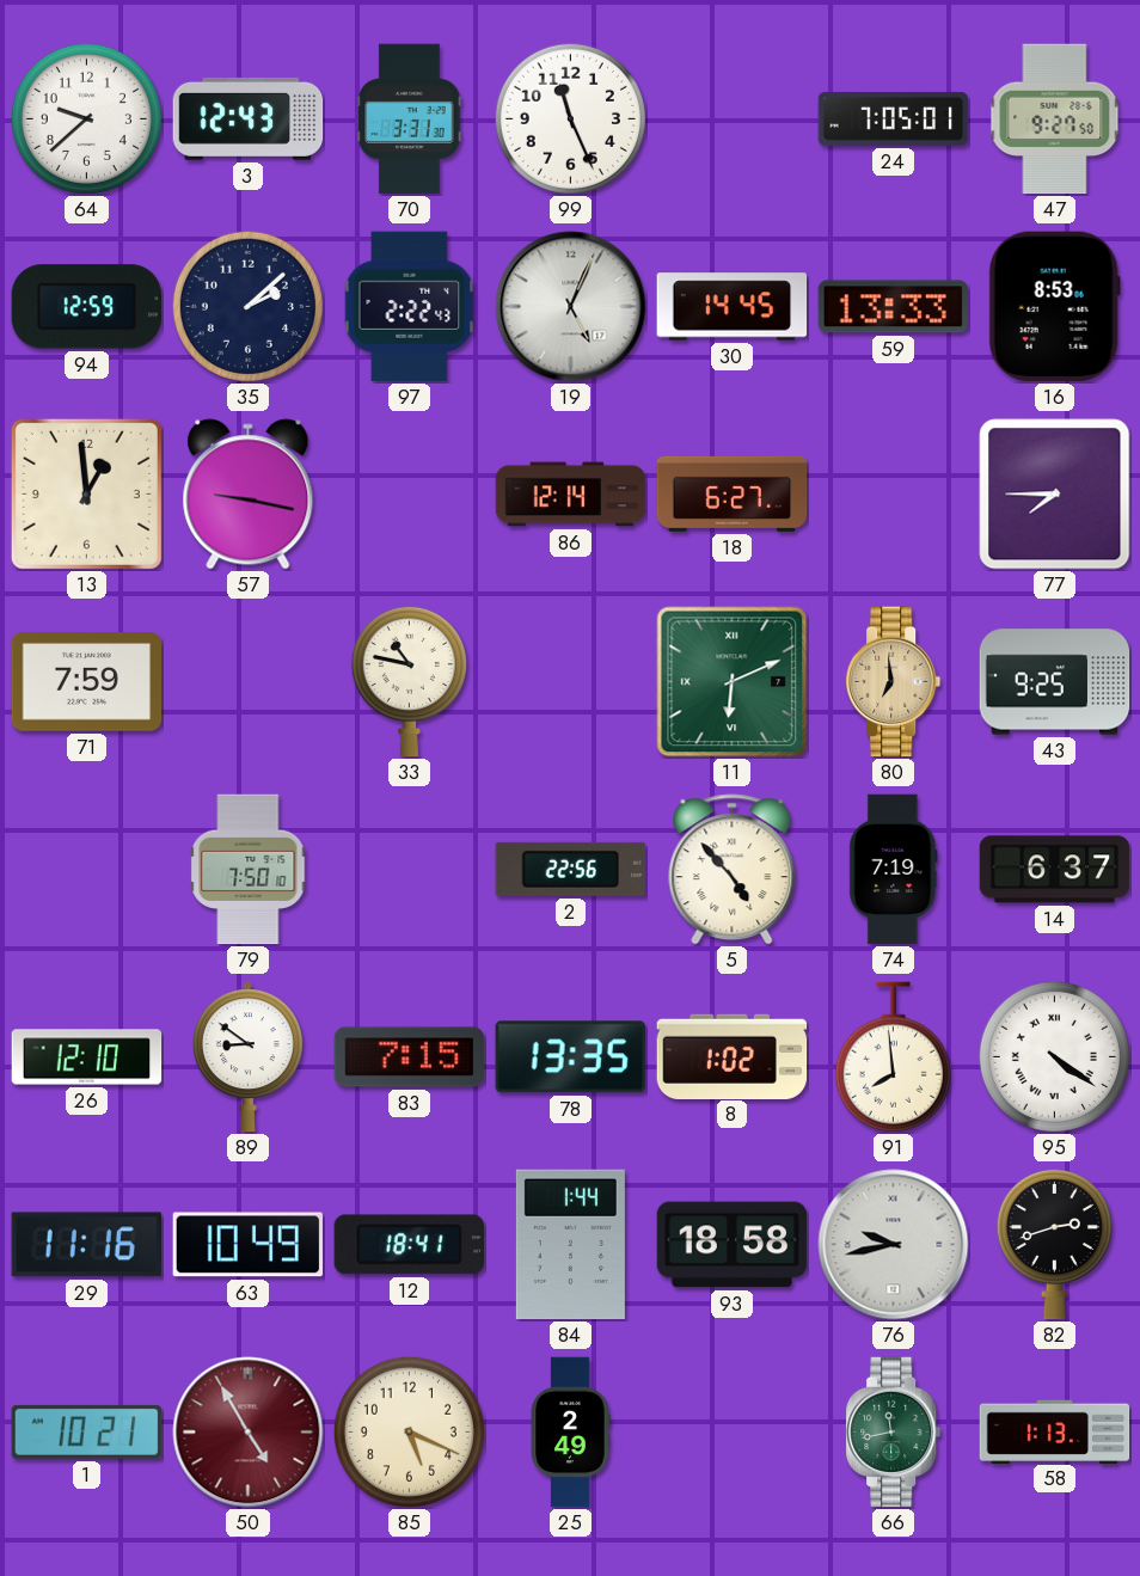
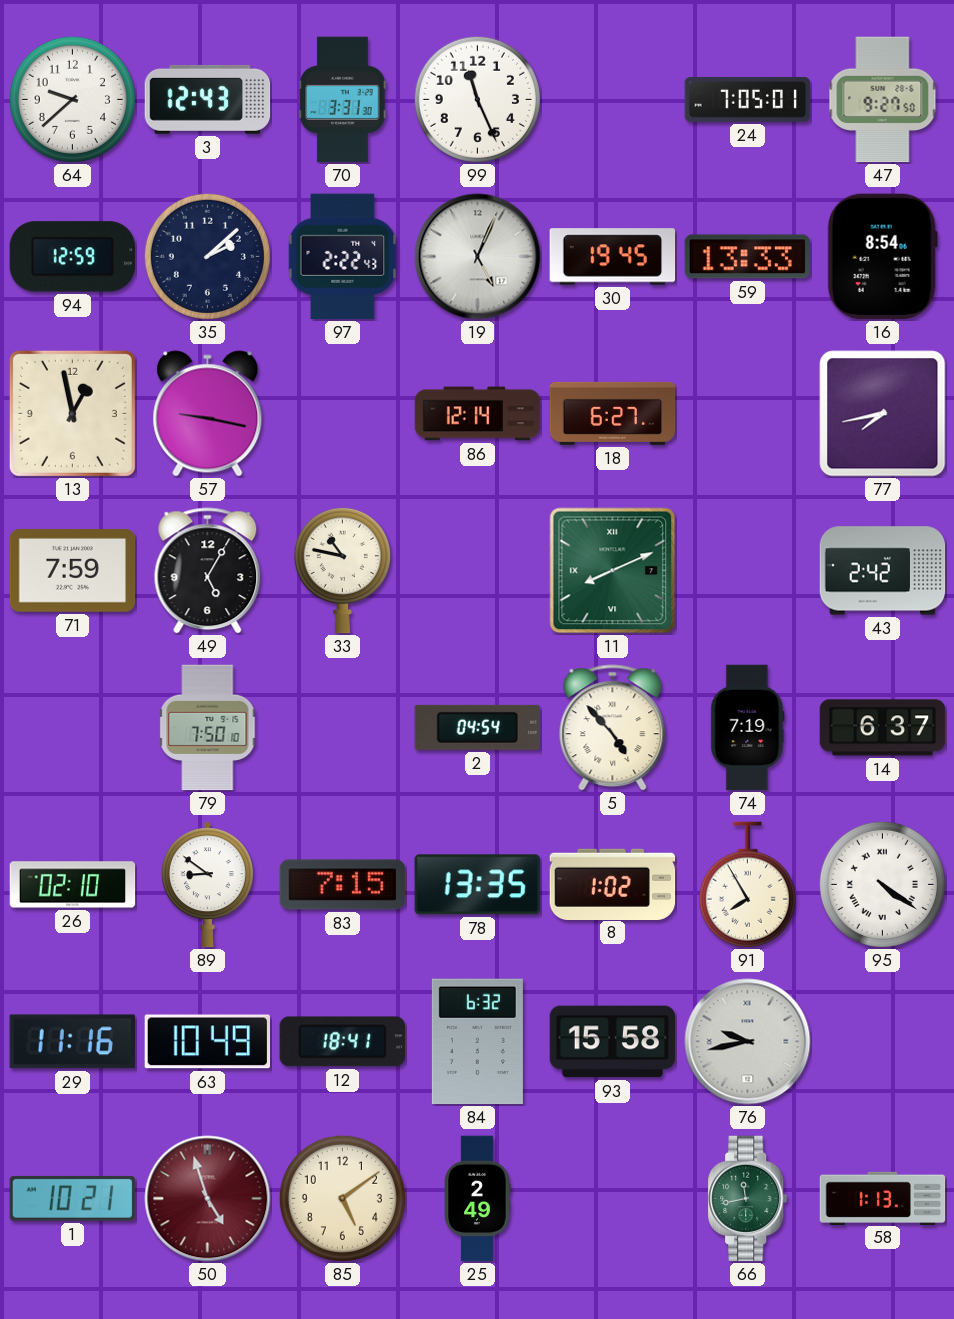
30: 14:45 -> 19:45 (613, 257)
16: 8:53 -> 8:54 (882, 257)
13: 12:59 -> 12:58 (72, 413)
77: 7:45 -> 7:43 (883, 414)
49: none -> 5:05 (208, 571)
11: 6:11 -> 8:11 (613, 571)
80: 6:59 -> none (894, 682)
43: 9:25 -> 2:42 (883, 571)
2: 22:56 -> 04:54 (477, 727)
26: 12:10 -> 02:10 (73, 885)
91: 7:59 -> 7:55 (747, 885)
84: 1:44 -> 6:32 (477, 1042)
93: 18:58 -> 15:58 (613, 1042)
82: 2:42 -> none (1054, 1244)
50: 4:55 -> 4:57 (208, 1199)
85: 5:19 -> 5:09 (342, 1198)
